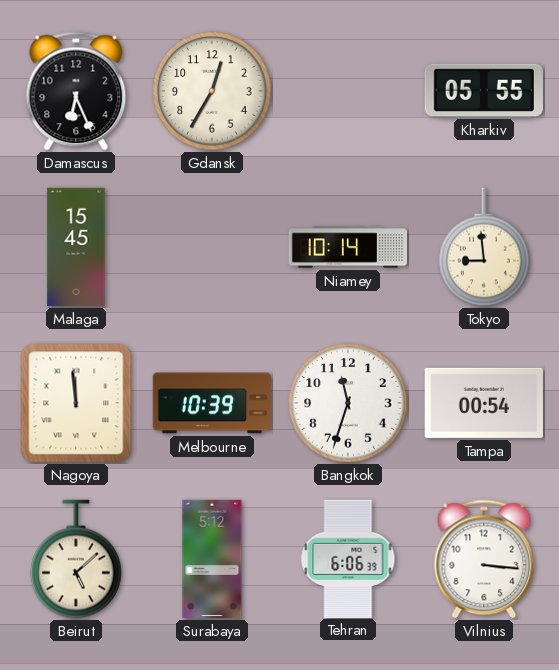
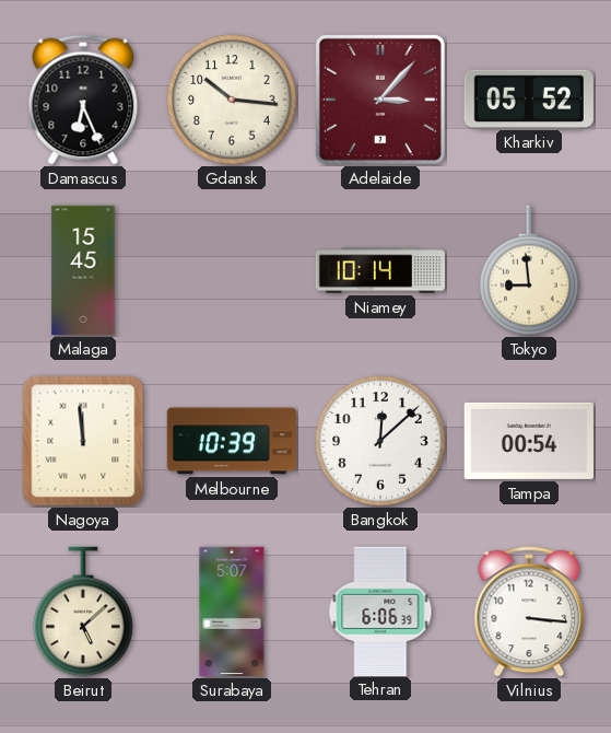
Gdansk: 12:35 -> 10:16 (232, 100)
Adelaide: none -> 3:07 (380, 100)
Kharkiv: 05:55 -> 05:52 (529, 98)
Bangkok: 11:33 -> 12:08 (380, 441)
Surabaya: 5:12 -> 5:07 (232, 612)
